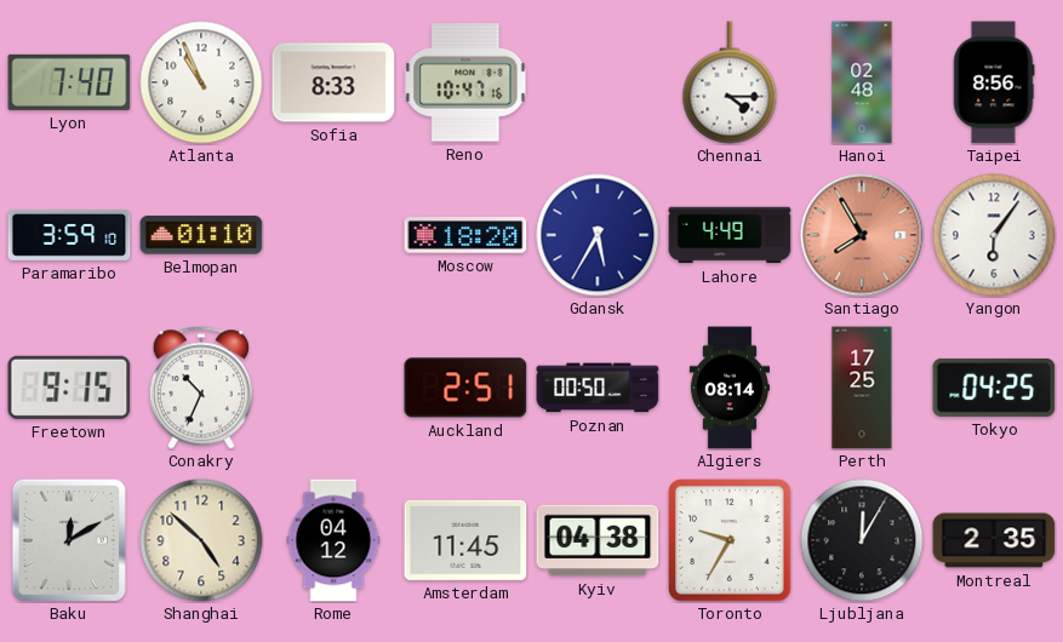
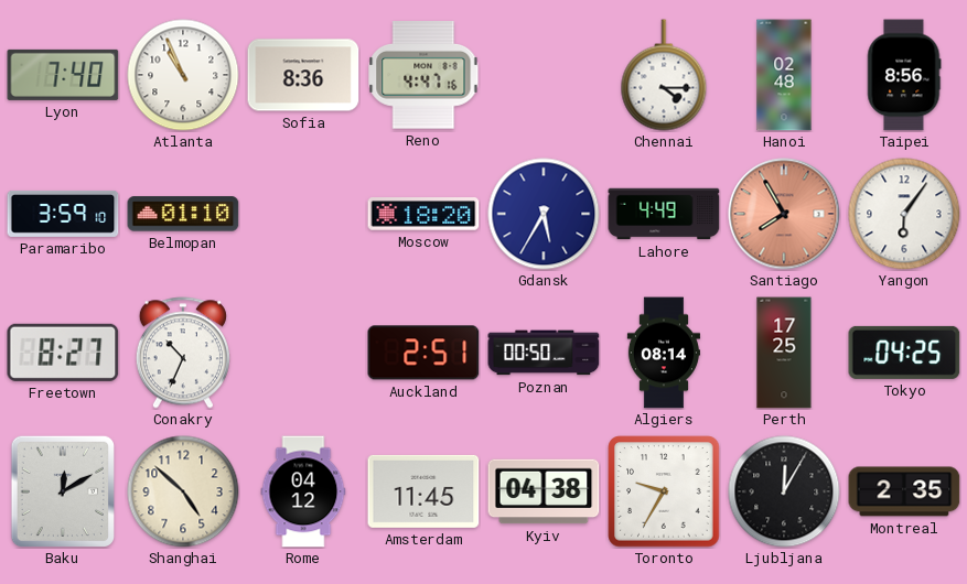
Sofia: 8:33 -> 8:36 (303, 75)
Reno: 10:47 -> 4:47 (423, 75)
Freetown: 9:15 -> 8:27 (63, 353)
